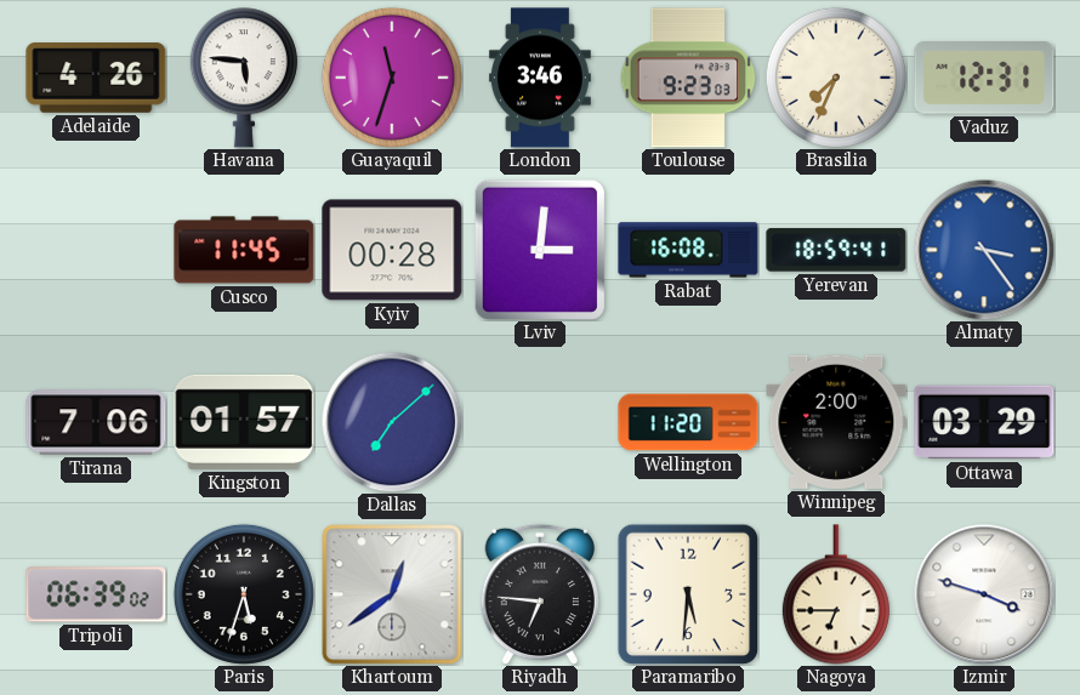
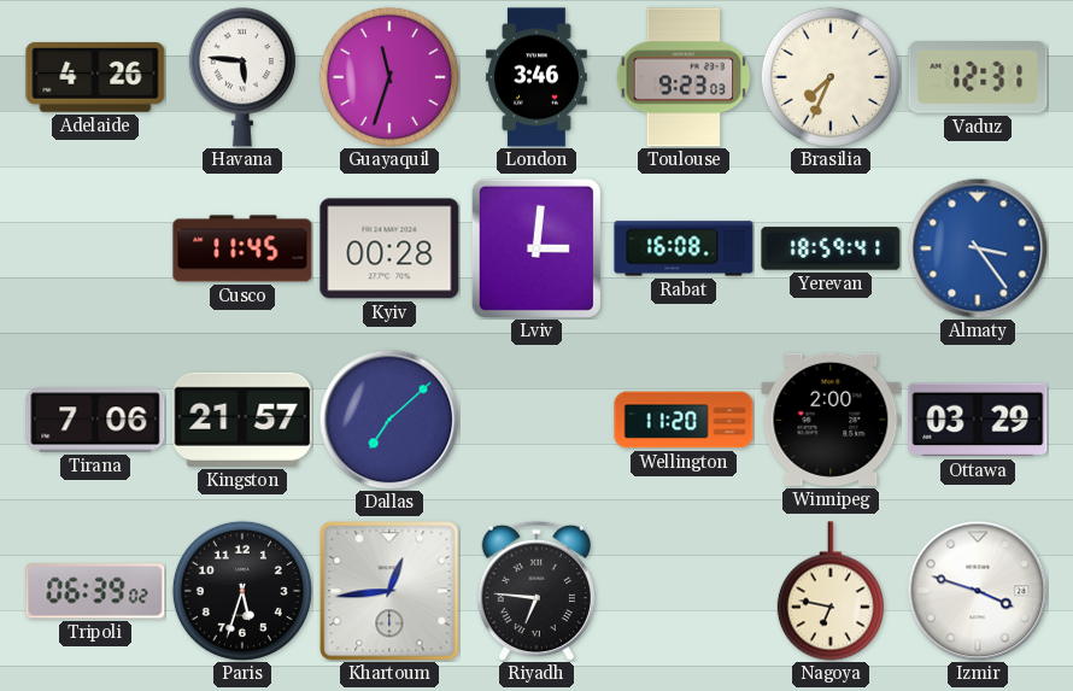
Kingston: 01:57 -> 21:57 (242, 420)
Khartoum: 12:39 -> 12:44 (389, 591)
Paramaribo: 5:31 -> none (688, 594)
Nagoya: 6:45 -> 6:47 (831, 591)
